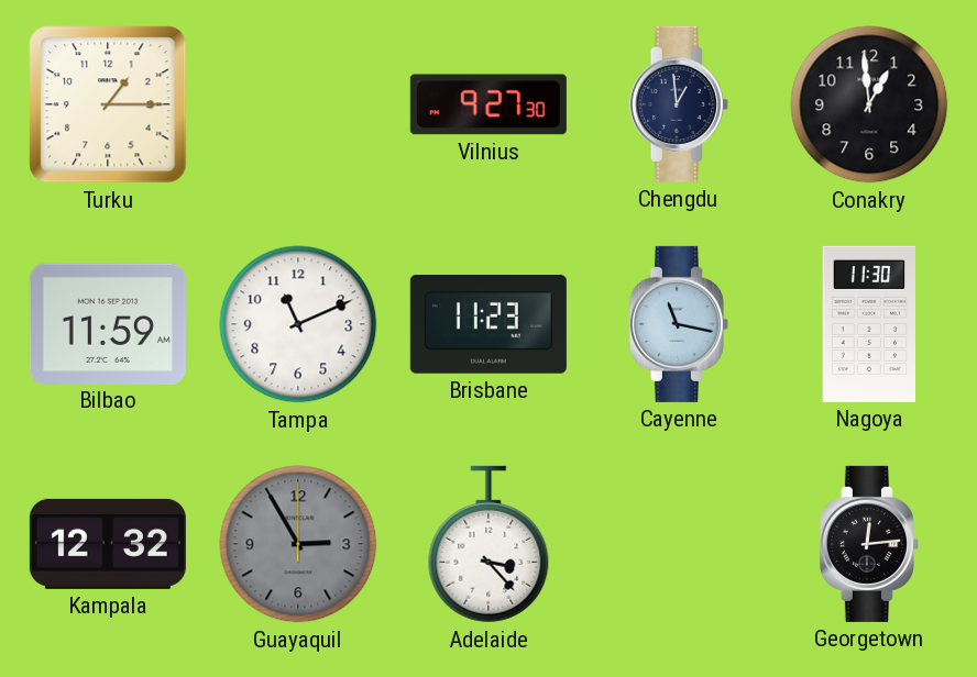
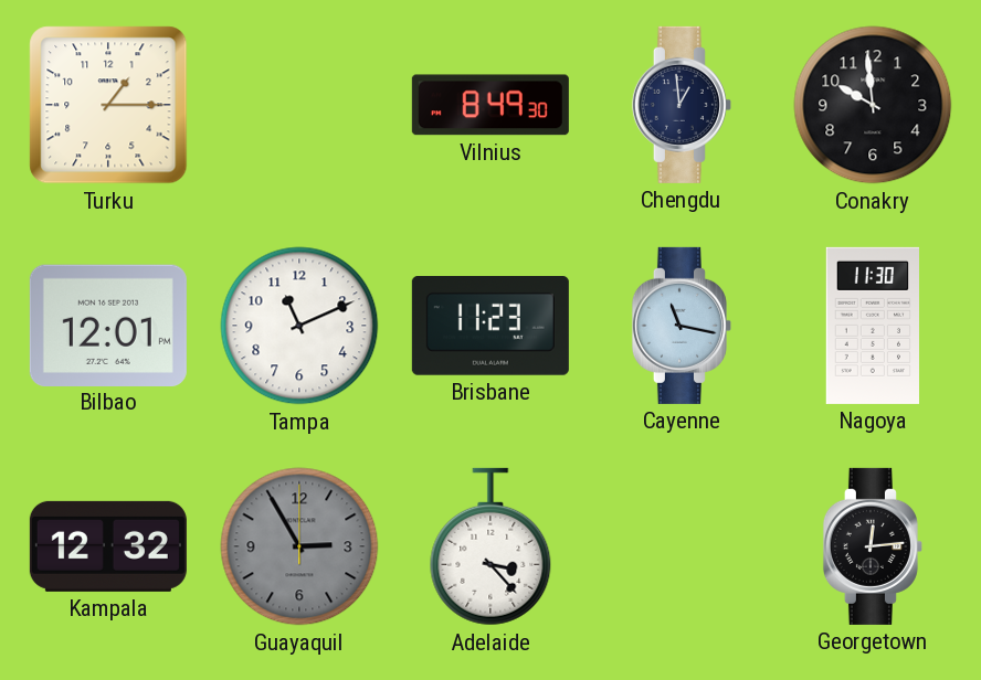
Vilnius: 9:27 -> 8:49 (491, 105)
Conakry: 12:59 -> 9:59 (873, 105)
Bilbao: 11:59 -> 12:01 (108, 325)
